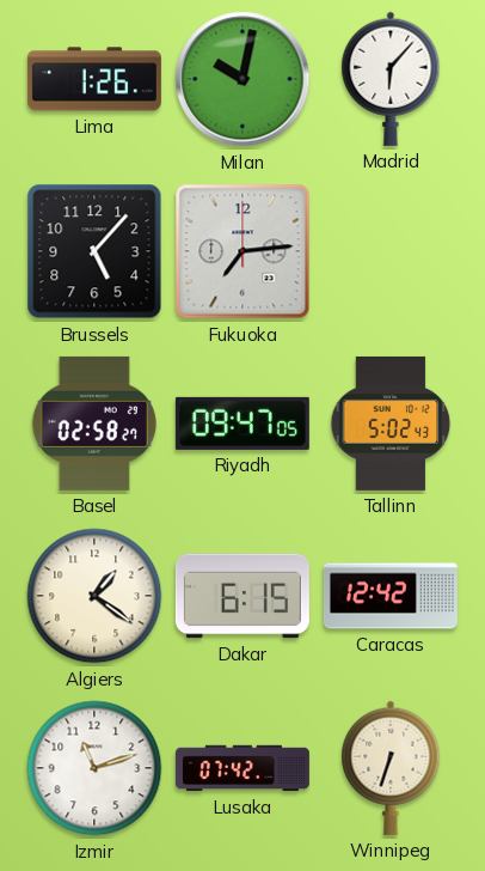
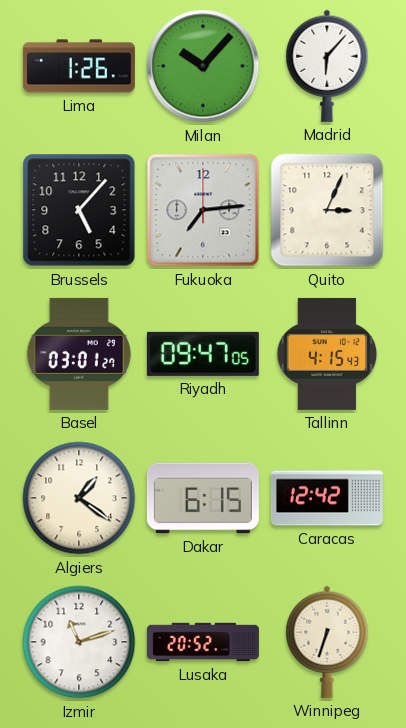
Milan: 10:02 -> 10:07 (203, 66)
Quito: none -> 3:04 (327, 210)
Basel: 02:58 -> 03:01 (79, 354)
Tallinn: 5:02 -> 4:15 (327, 354)
Lusaka: 07:42 -> 20:52 (203, 642)
